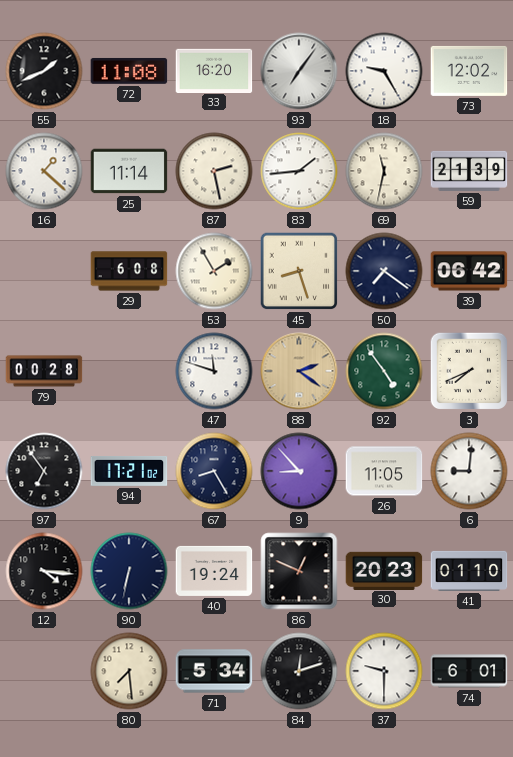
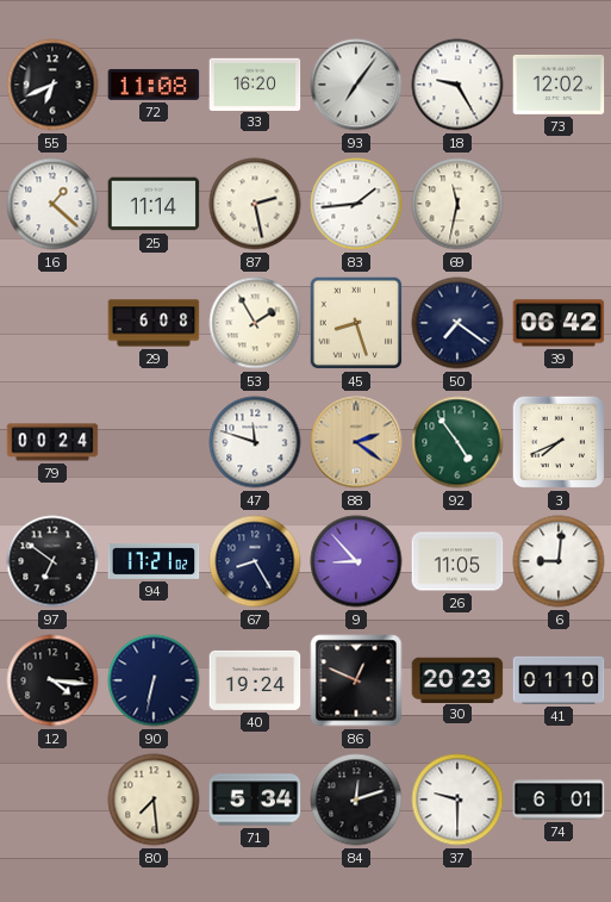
55: 1:41 -> 6:41 (52, 85)
59: 21:39 -> none (469, 171)
79: 00:28 -> 00:24 (52, 442)
97: 6:54 -> 6:51 (52, 561)
